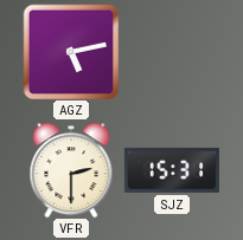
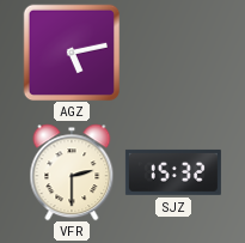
SJZ: 15:31 -> 15:32 (173, 172)
